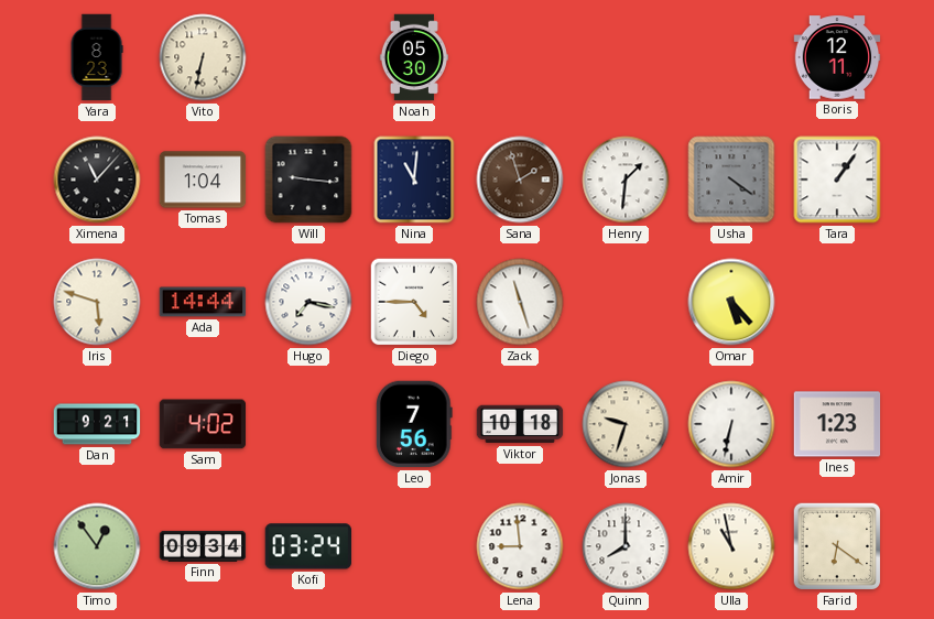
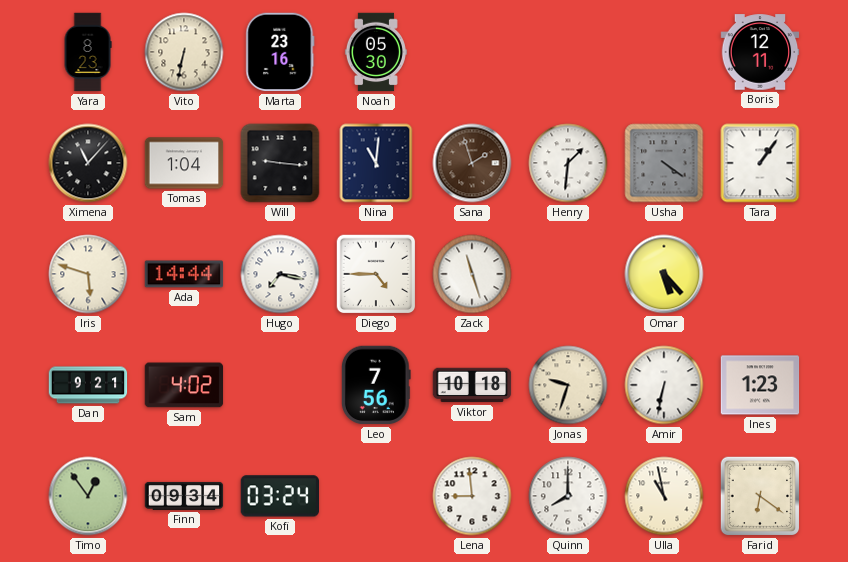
Marta: none -> 23:16 (280, 52)
